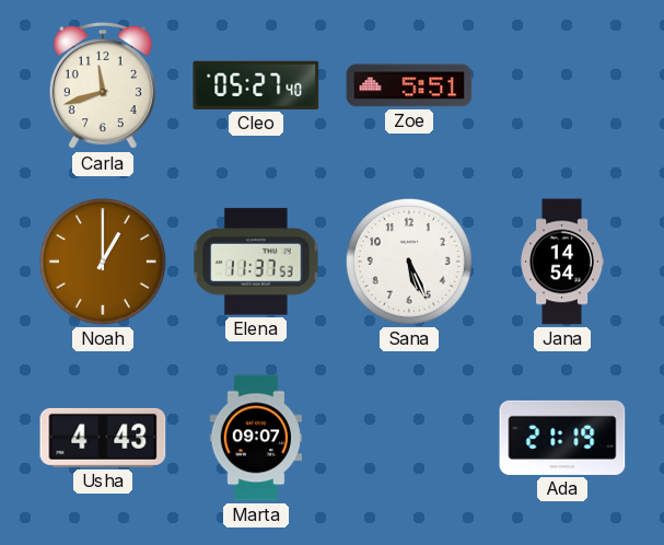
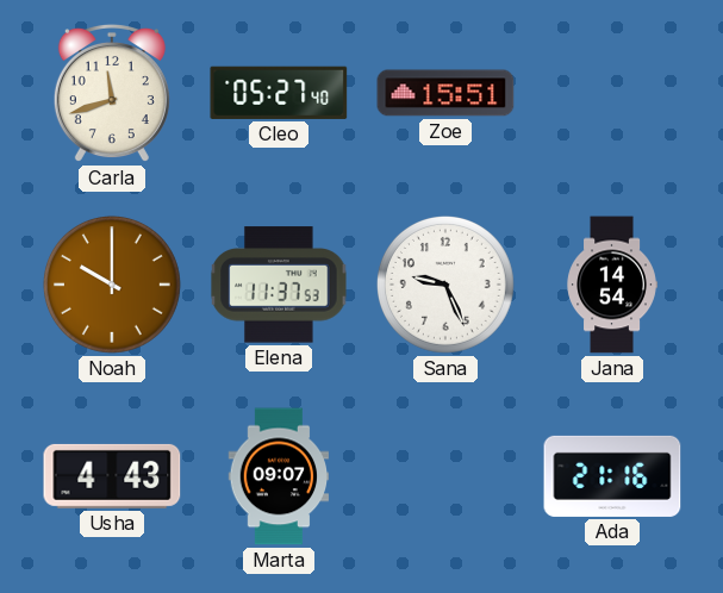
Zoe: 5:51 -> 15:51 (445, 93)
Noah: 1:00 -> 10:00 (112, 285)
Sana: 5:26 -> 9:26 (445, 285)
Ada: 21:19 -> 21:16 (612, 476)
